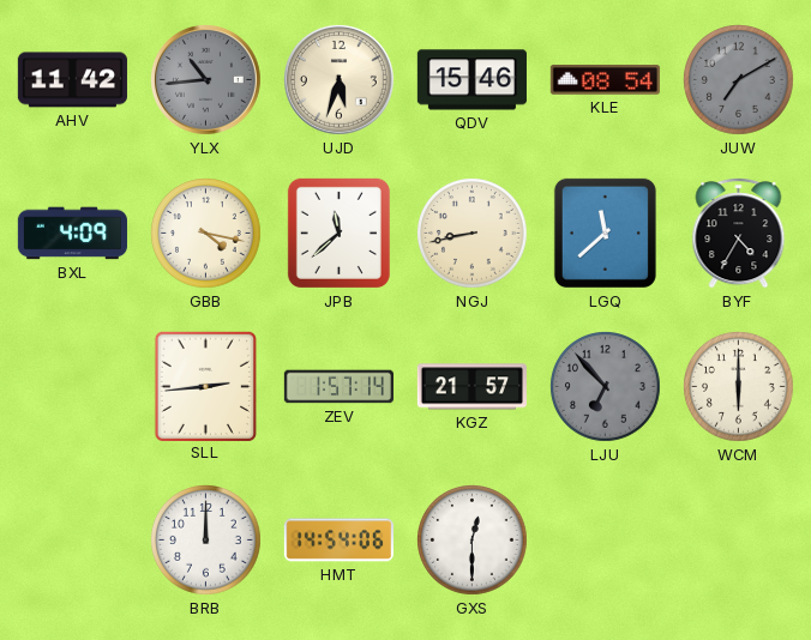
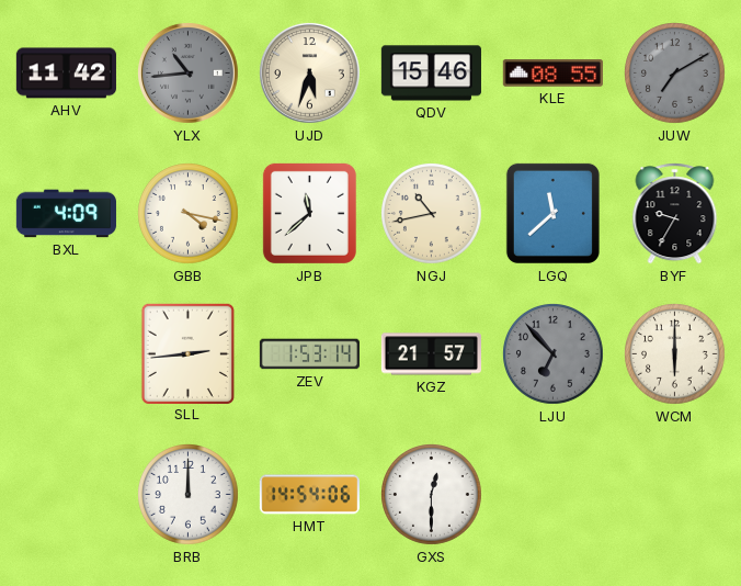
KLE: 08:54 -> 08:55 (552, 74)
NGJ: 8:43 -> 10:43 (432, 214)
BYF: 4:35 -> 9:35 (675, 214)
ZEV: 1:57 -> 1:53 (309, 354)
